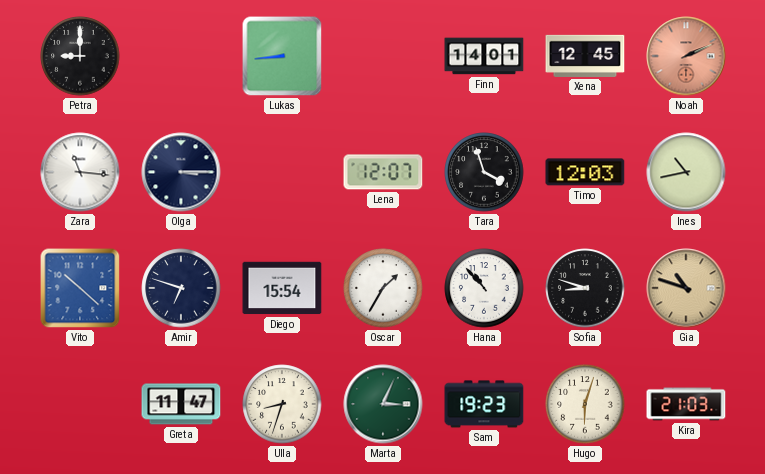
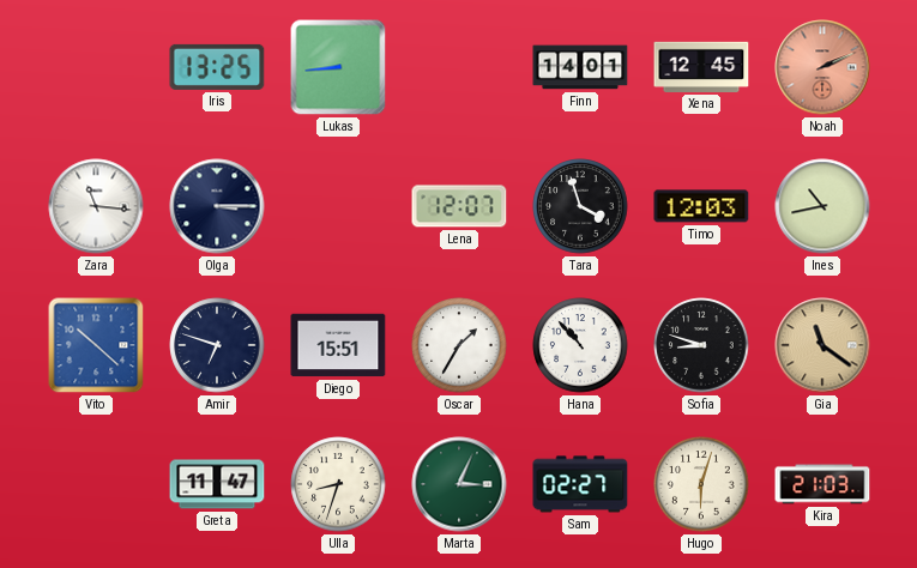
Petra: 9:00 -> none (80, 56)
Iris: none -> 13:25 (217, 67)
Diego: 15:54 -> 15:51 (338, 345)
Gia: 10:48 -> 11:21 (822, 345)
Sam: 19:23 -> 02:27 (580, 484)
